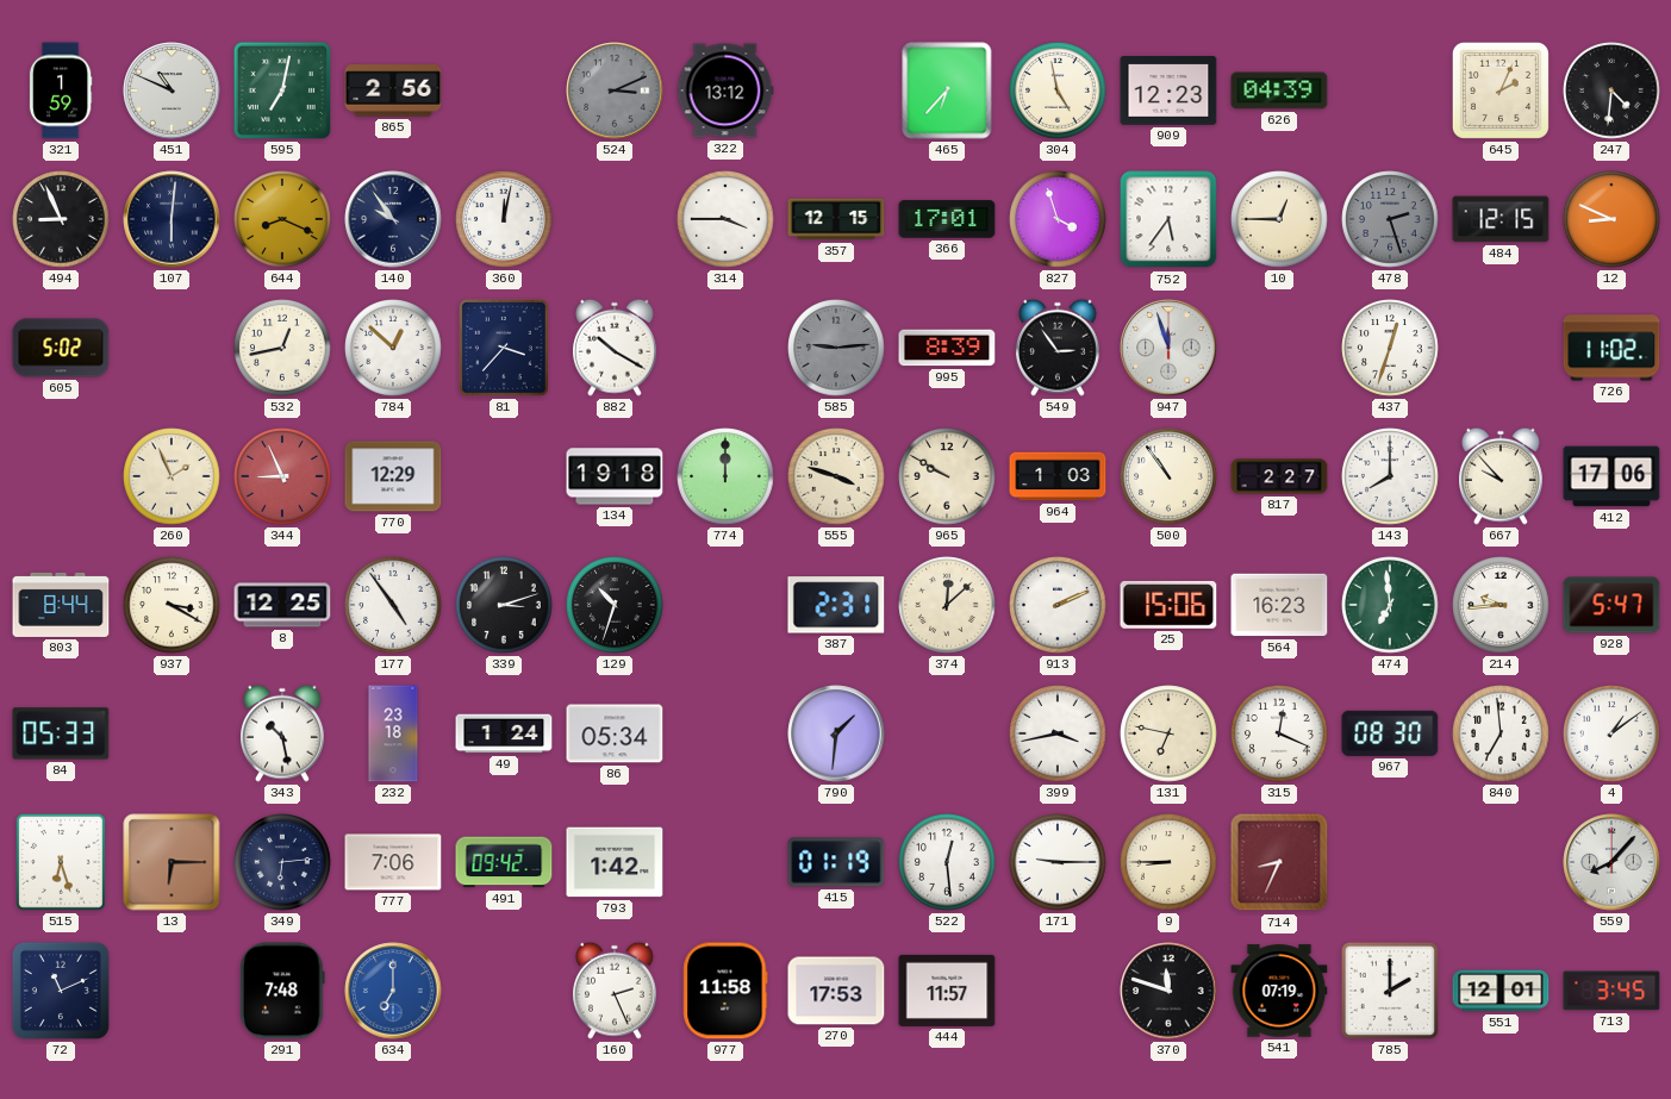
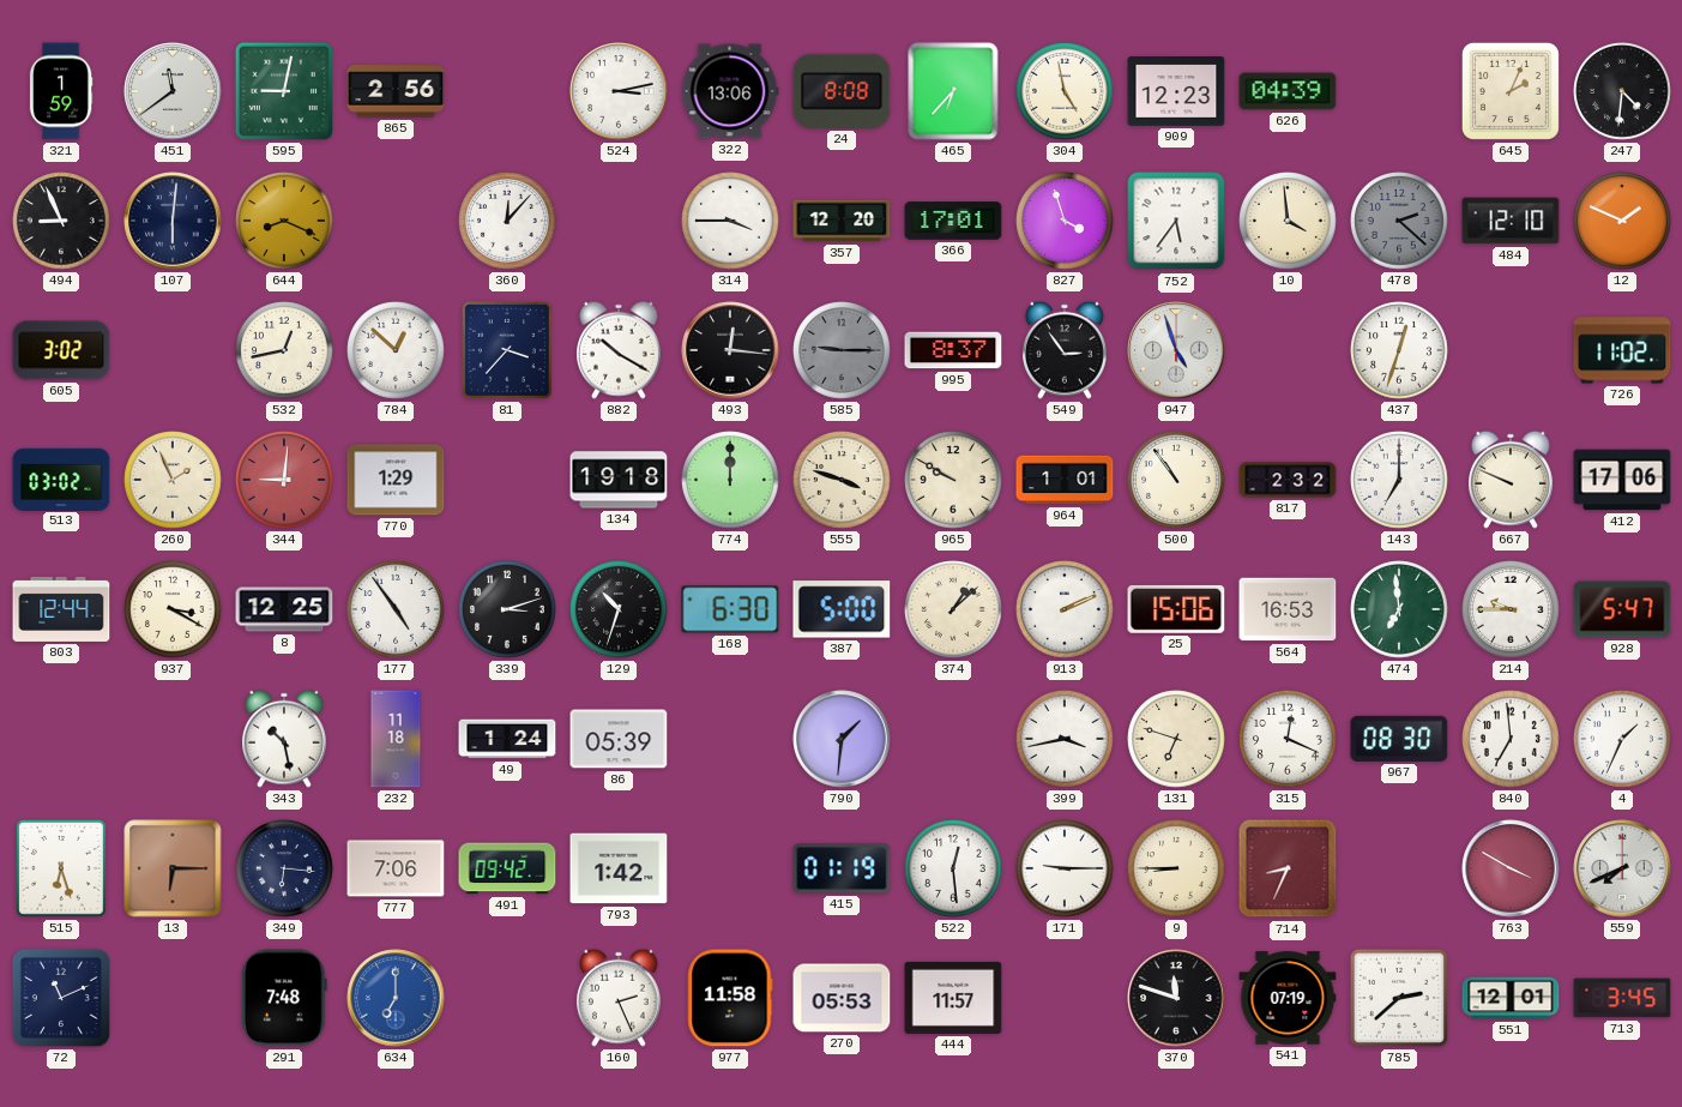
451: 10:49 -> 11:39 (173, 91)
595: 7:02 -> 9:02 (284, 91)
524: 3:11 -> 3:13 (619, 91)
524 dial: grey -> white (619, 91)
322: 13:12 -> 13:06 (730, 91)
24: none -> 8:08 (842, 91)
140: 9:54 -> none (393, 219)
360: 12:02 -> 12:07 (507, 221)
357: 12:15 -> 12:20 (842, 221)
10: 12:45 -> 3:59 (1288, 221)
478: 2:27 -> 2:22 (1399, 221)
484: 12:15 -> 12:10 (1511, 221)
12: 8:49 -> 1:49 (1622, 221)
605: 5:02 -> 3:02 (61, 350)
493: none -> 12:16 (730, 350)
585: 9:14 -> 9:15 (842, 350)
995: 8:39 -> 8:37 (953, 350)
947: 11:57 -> 4:57 (1176, 350)
513: none -> 03:02 (61, 479)
344: 8:56 -> 9:01 (284, 480)
770: 12:29 -> 1:29 (396, 480)
964: 1:03 -> 1:01 (1065, 480)
817: 2:27 -> 2:32 (1288, 480)
143: 8:00 -> 7:00 (1399, 480)
667: 9:53 -> 9:49 (1512, 480)
803: 8:44 -> 12:44 (61, 609)
168: none -> 6:30 (730, 609)
387: 2:31 -> 5:00 (842, 609)
374: 12:08 -> 1:08 (953, 609)
564: 16:23 -> 16:53 (1288, 609)
214: 9:44 -> 9:45 (1511, 609)
84: 05:33 -> none (61, 733)
232: 23:18 -> 11:18 (396, 739)
86: 05:34 -> 05:39 (619, 739)
131: 6:47 -> 6:48 (1176, 739)
4: 1:09 -> 1:34 (1622, 739)
349: 6:14 -> 6:16 (284, 868)
763: none -> 3:50 (1511, 868)
559: 8:07 -> 7:41 (1622, 868)
270: 17:53 -> 05:53 (842, 998)
785: 2:00 -> 2:38 (1399, 998)
